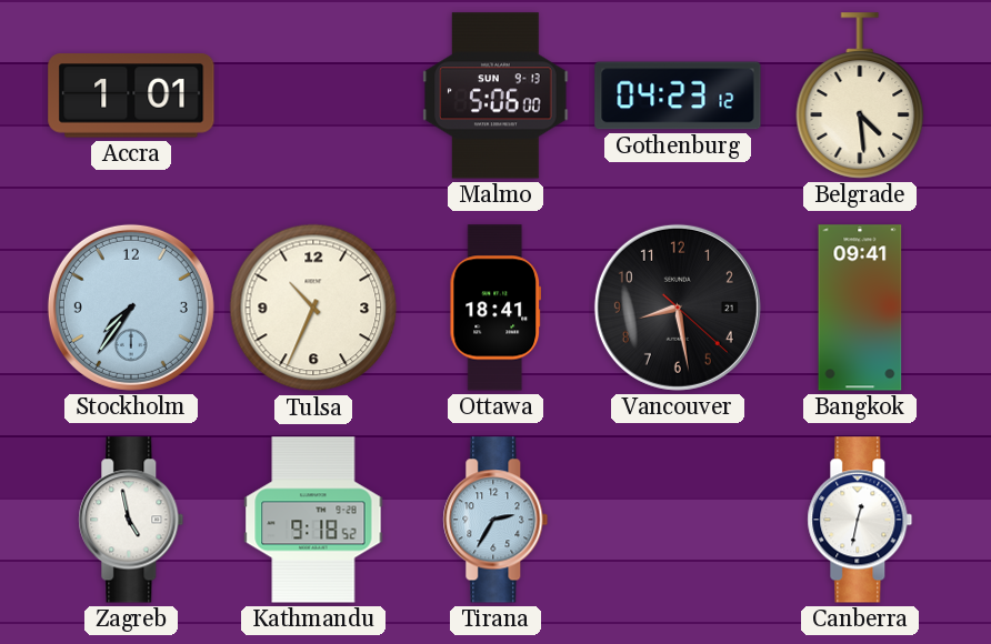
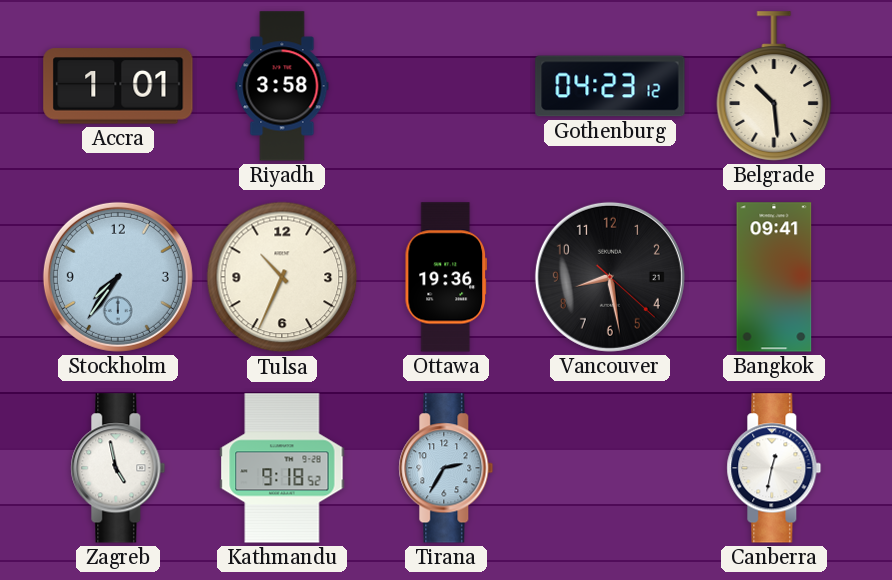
Riyadh: none -> 3:58 (282, 86)
Malmo: 5:06 -> none (495, 95)
Belgrade: 4:29 -> 10:29 (774, 86)
Ottawa: 18:41 -> 19:36 (445, 277)
